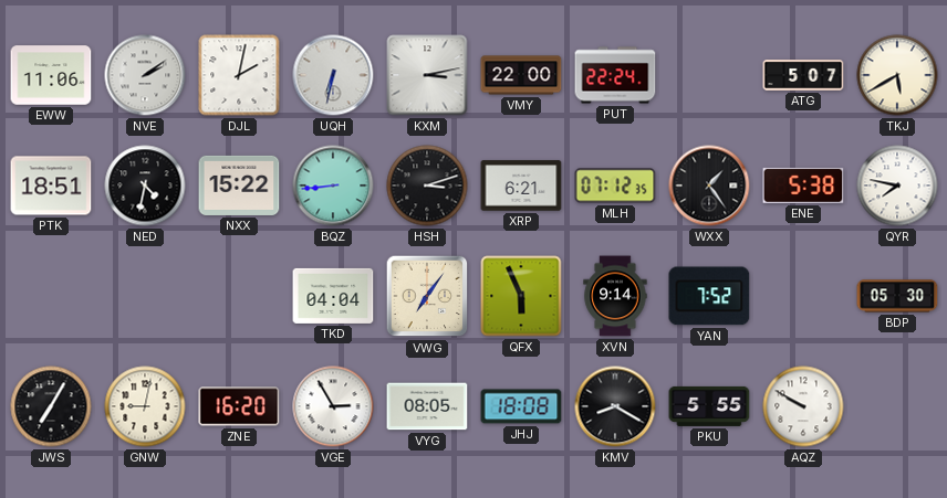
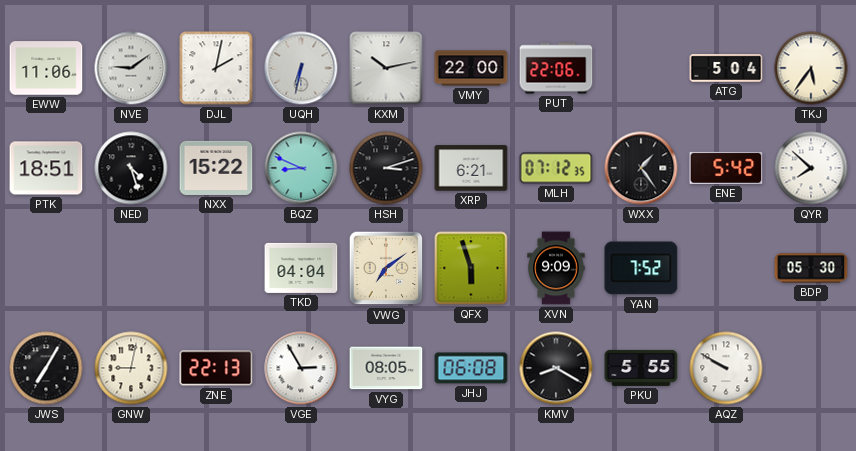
NVE: 2:09 -> 9:09 (131, 68)
KXM: 3:13 -> 10:13 (386, 68)
PUT: 22:24 -> 22:06 (556, 68)
ATG: 5:07 -> 5:04 (726, 69)
TKJ: 5:40 -> 5:36 (811, 68)
NED: 4:32 -> 4:27 (131, 168)
BQZ: 8:44 -> 8:49 (301, 168)
ENE: 5:38 -> 5:42 (726, 168)
QYR: 7:47 -> 7:52 (811, 168)
VWG: 7:06 -> 7:09 (386, 268)
QFX: 5:56 -> 5:57 (471, 268)
XVN: 9:14 -> 9:09 (556, 268)
ZNE: 16:20 -> 22:13 (216, 368)
JHJ: 18:08 -> 06:08 (471, 368)
